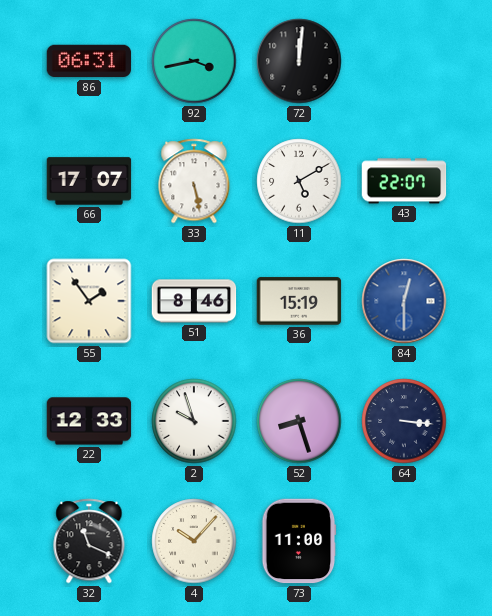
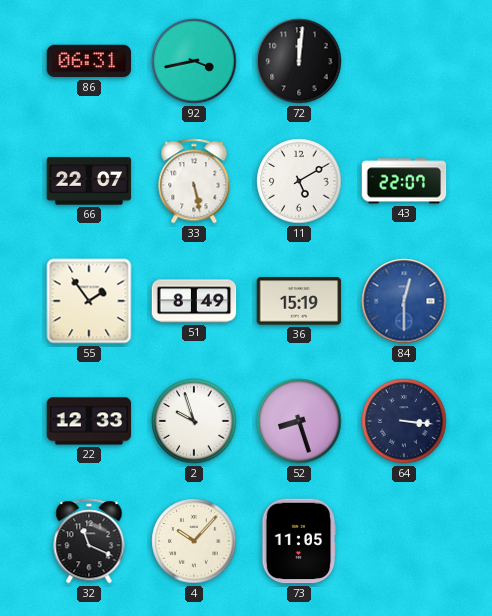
66: 17:07 -> 22:07 (89, 181)
51: 8:46 -> 8:49 (194, 301)
73: 11:00 -> 11:05 (299, 541)
